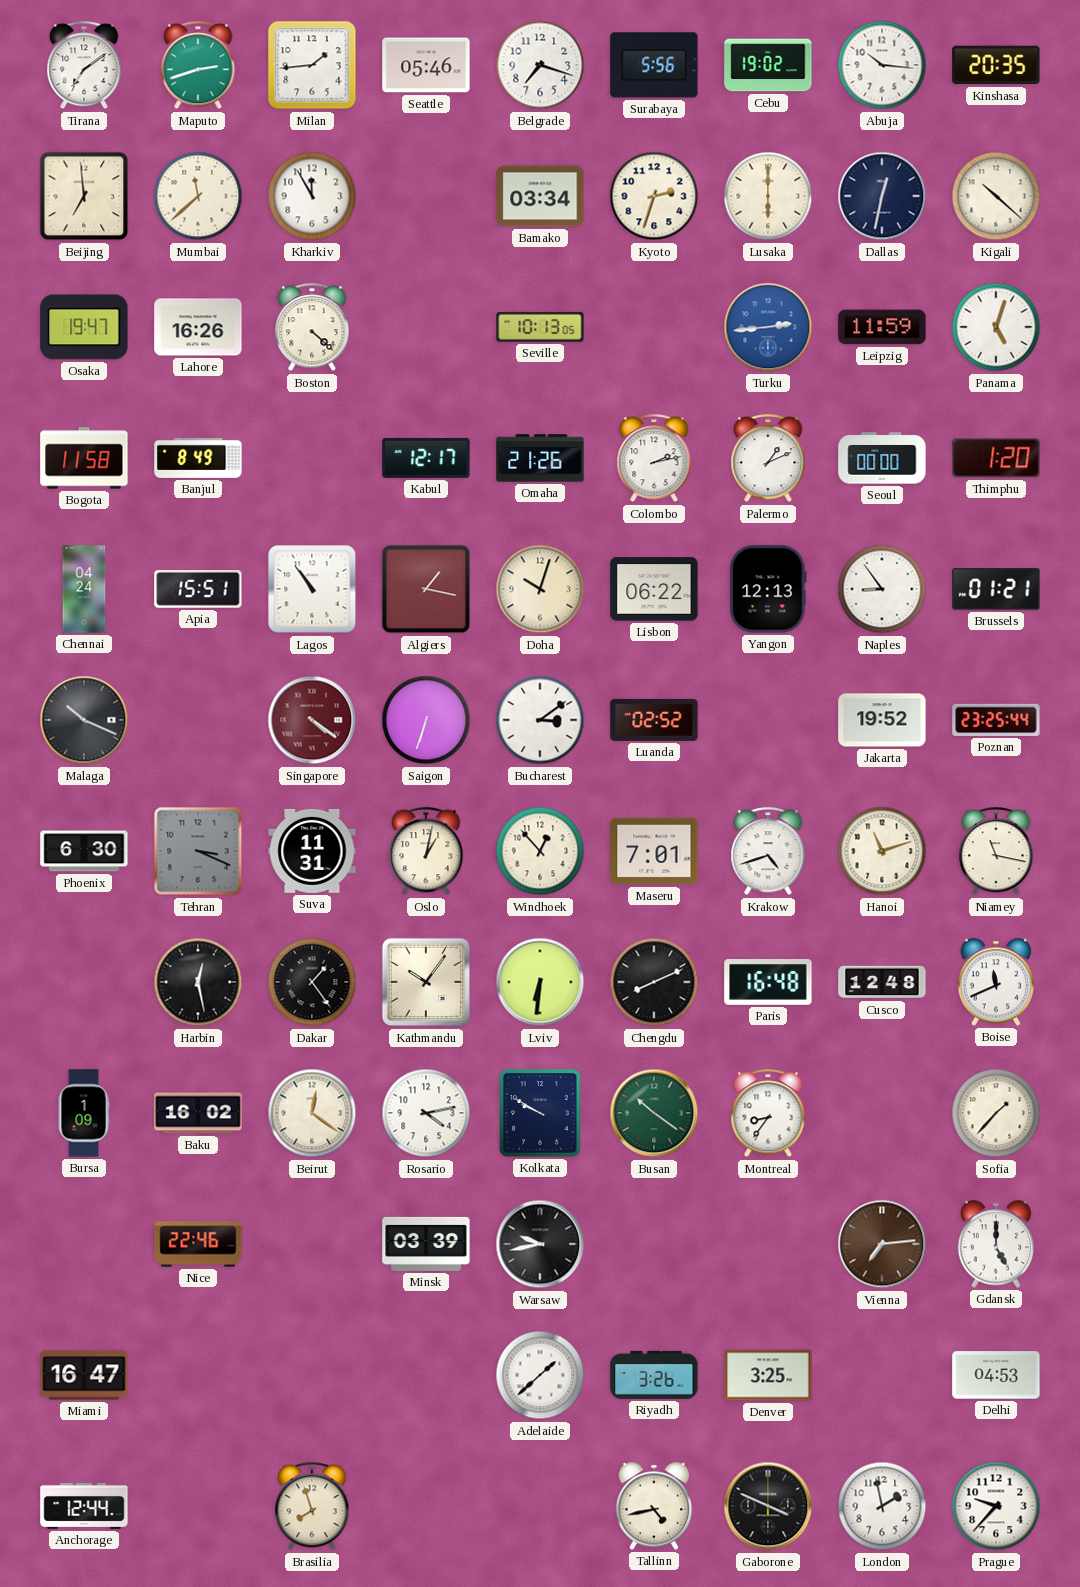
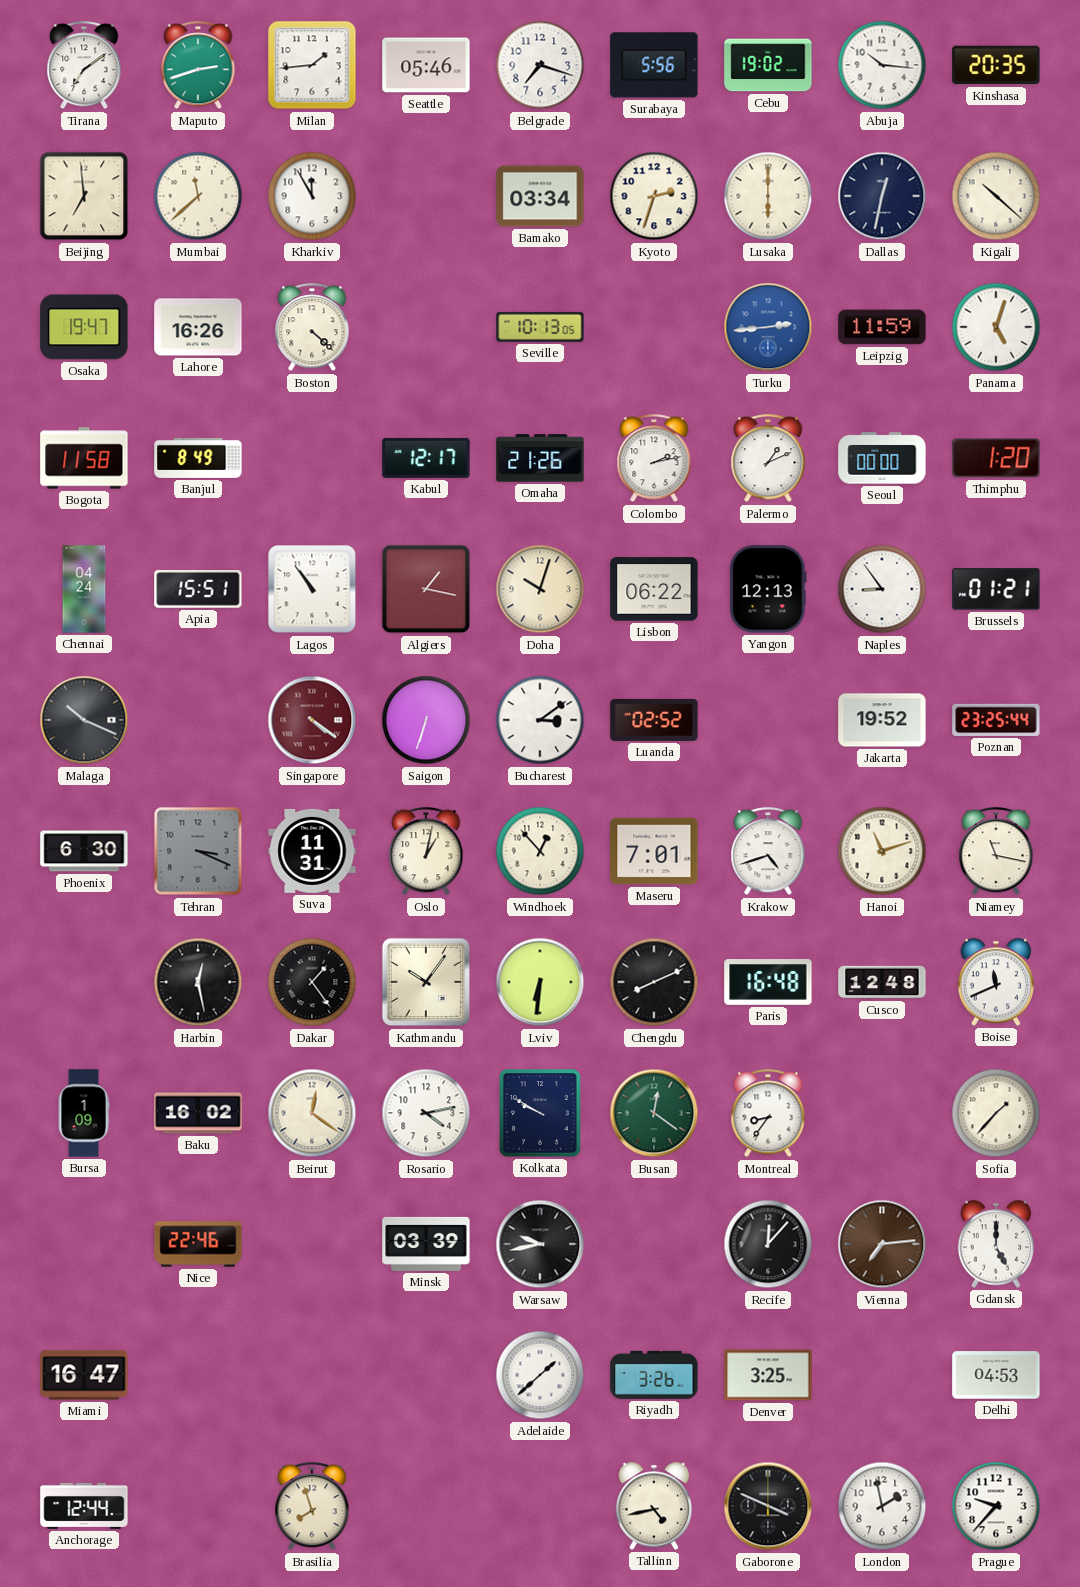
Busan: 10:21 -> 12:21 (654, 1113)
Recife: none -> 12:07 (768, 1244)
